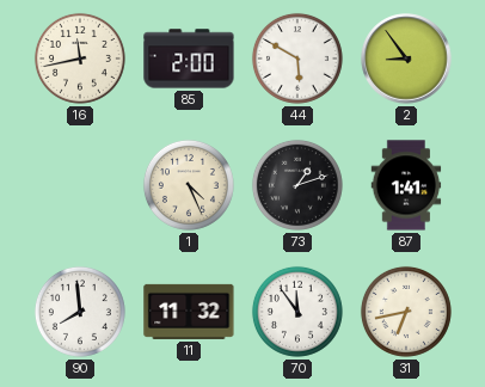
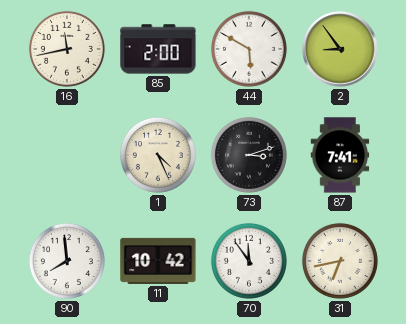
73: 1:12 -> 3:12 (249, 155)
87: 1:41 -> 7:41 (340, 155)
11: 11:32 -> 10:42 (158, 261)
